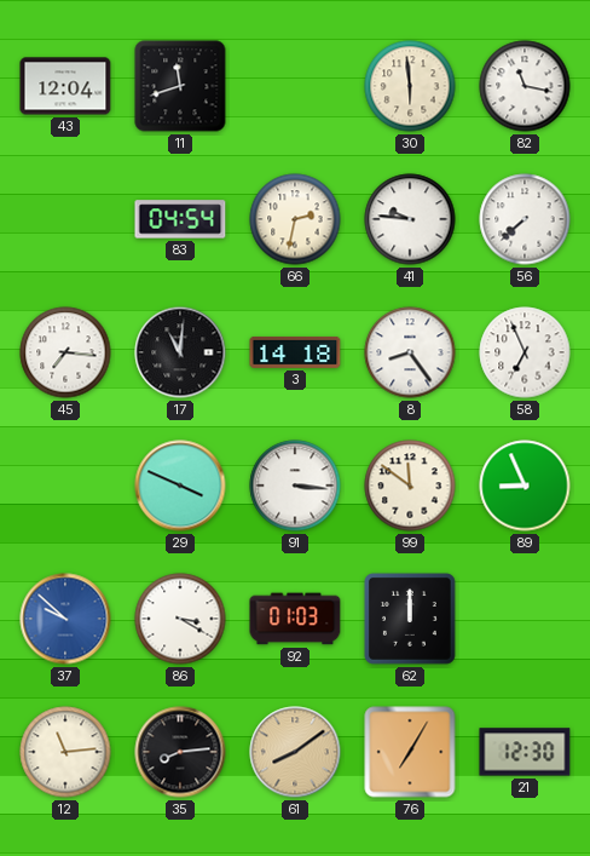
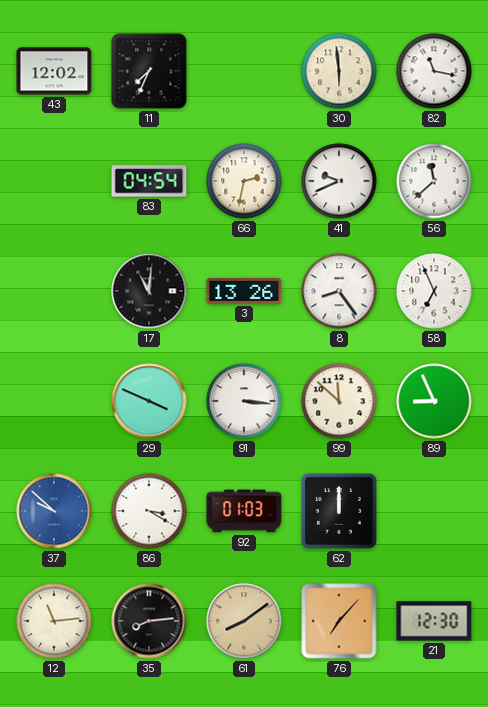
43: 12:04 -> 12:02 (54, 71)
11: 11:42 -> 7:34 (149, 71)
41: 9:46 -> 9:41 (339, 181)
56: 7:38 -> 11:38 (434, 181)
45: 7:16 -> none (65, 352)
3: 14:18 -> 13:26 (244, 291)
99: 11:51 -> 11:52 (339, 401)
76: 7:05 -> 7:07 (339, 621)
